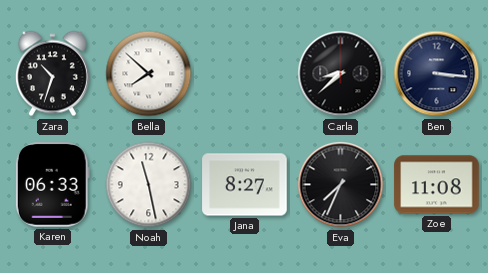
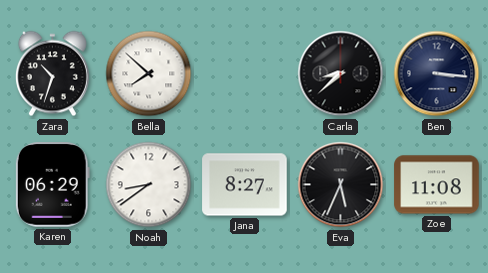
Karen: 06:33 -> 06:29 (52, 185)
Noah: 11:28 -> 8:39 (149, 185)
Eva: 7:34 -> 5:34 (341, 185)
